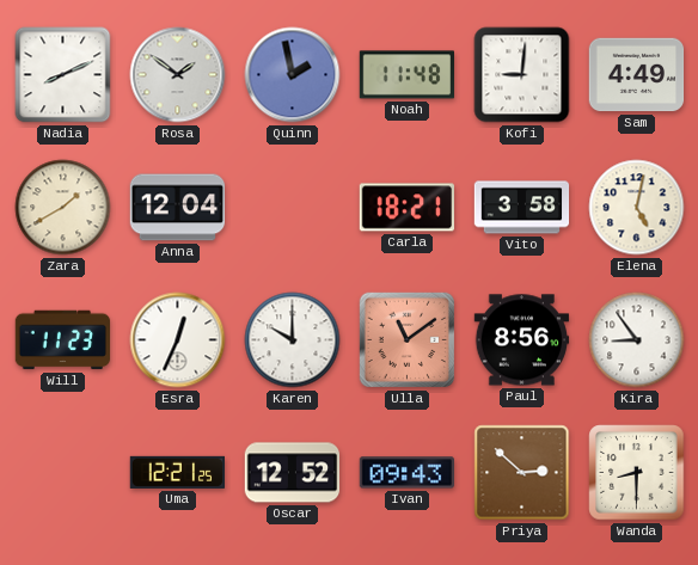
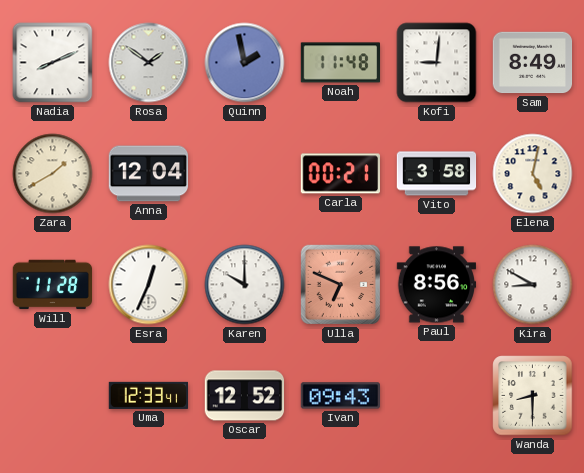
Sam: 4:49 -> 8:49 (533, 63)
Carla: 18:21 -> 00:21 (340, 174)
Will: 11:23 -> 11:28 (53, 285)
Ulla: 11:09 -> 6:49 (341, 285)
Kira: 8:54 -> 8:50 (533, 285)
Uma: 12:21 -> 12:33 (148, 395)
Priya: 2:52 -> none (522, 473)
